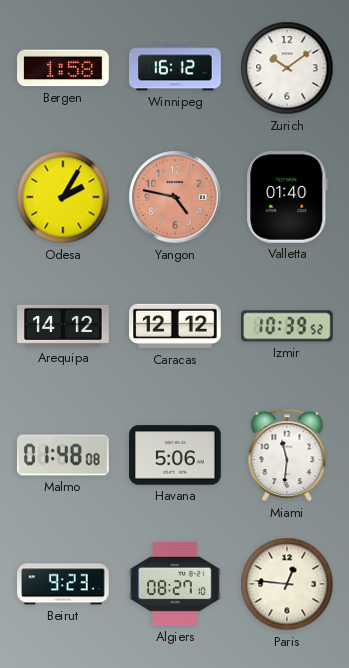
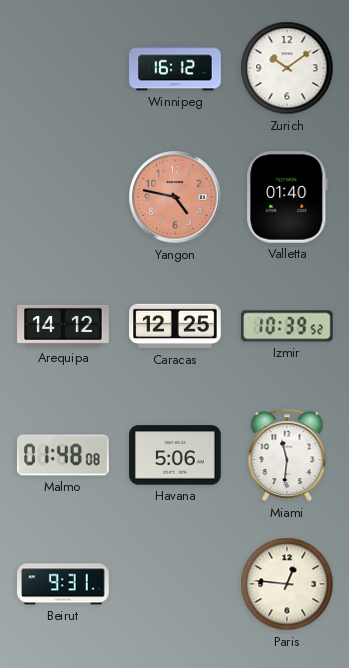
Bergen: 1:58 -> none (63, 68)
Odesa: 2:05 -> none (63, 197)
Caracas: 12:12 -> 12:25 (175, 326)
Beirut: 9:23 -> 9:31 (63, 584)
Algiers: 08:27 -> none (175, 584)
